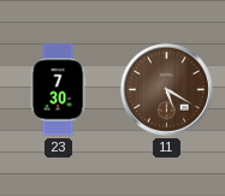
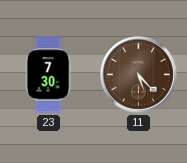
11: 5:20 -> 5:23 (139, 75)
